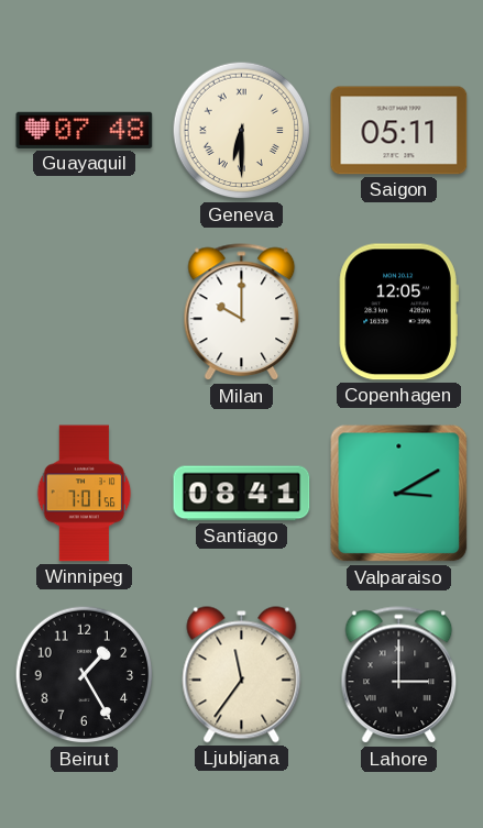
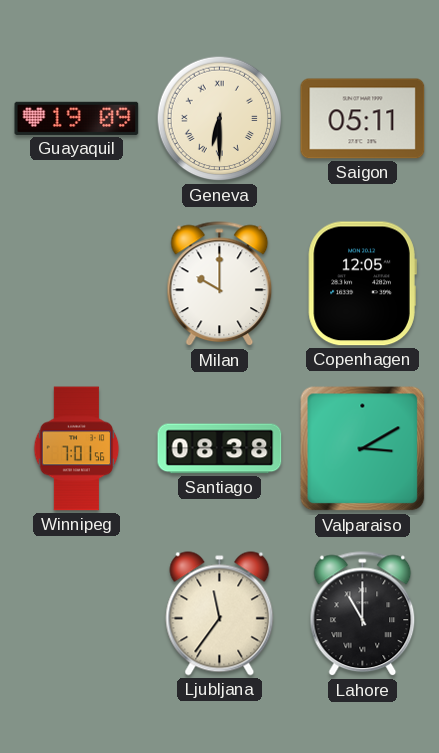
Guayaquil: 07:48 -> 19:09 (77, 118)
Santiago: 08:41 -> 08:38 (220, 449)
Beirut: 1:25 -> none (85, 675)
Lahore: 3:00 -> 11:00 (363, 614)
